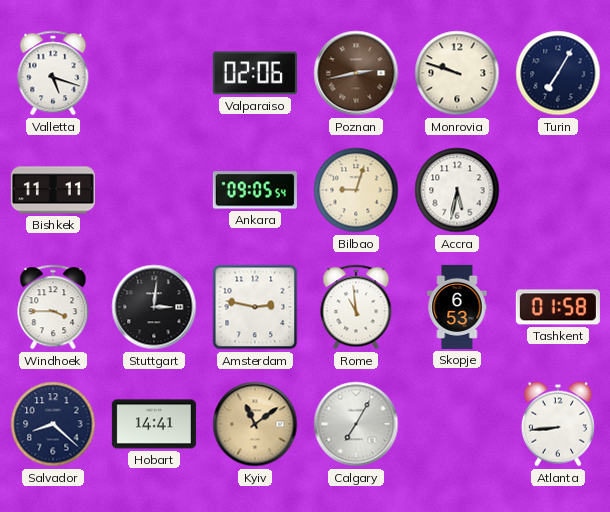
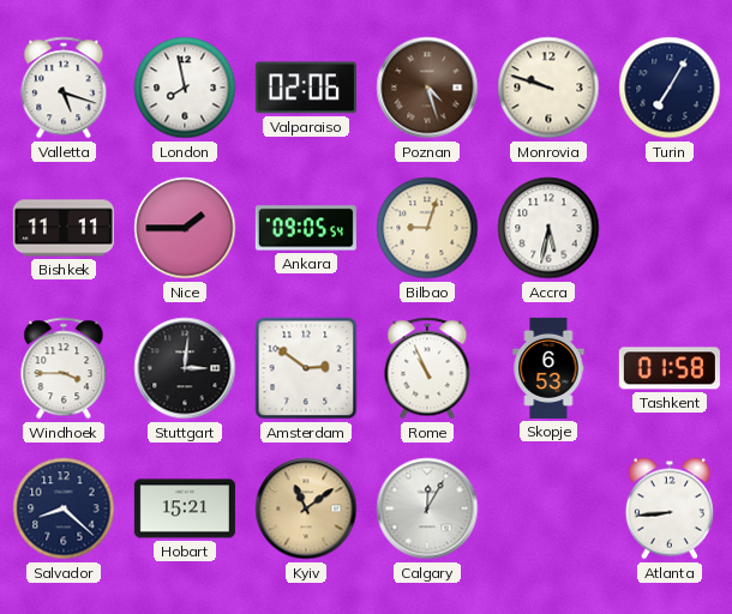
London: none -> 7:58 (185, 88)
Poznan: 2:43 -> 4:27 (427, 88)
Nice: none -> 1:45 (185, 228)
Amsterdam: 2:47 -> 2:51 (306, 368)
Rome: 10:59 -> 10:56 (427, 368)
Hobart: 14:41 -> 15:21 (185, 508)
Calgary: 7:05 -> 12:05 (427, 508)
